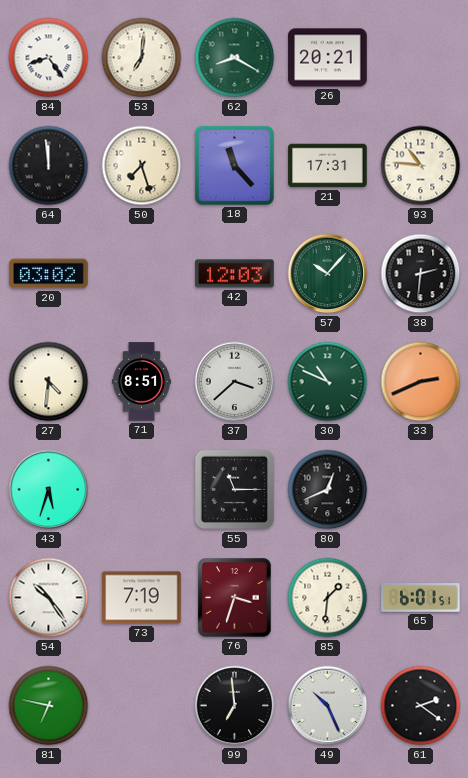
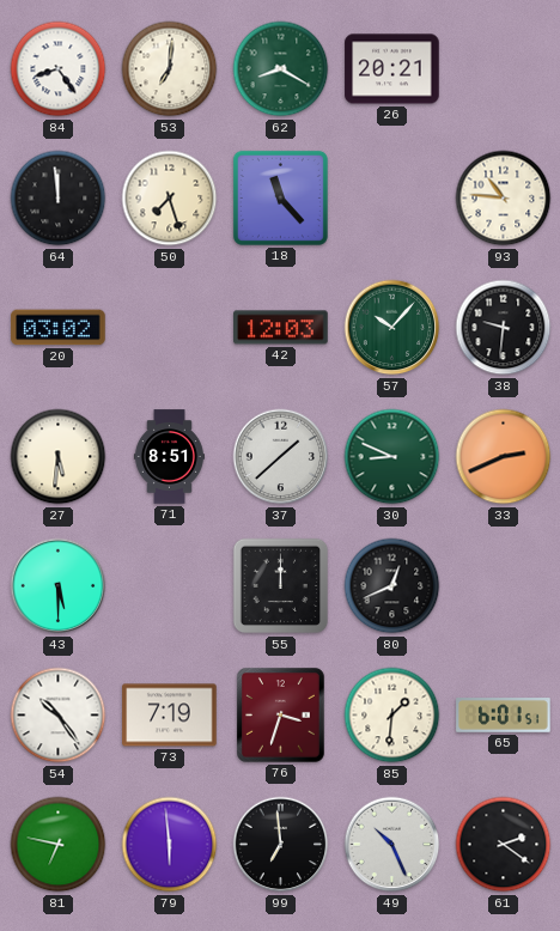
21: 17:31 -> none (328, 166)
38: 2:31 -> 9:31 (504, 328)
27: 4:31 -> 5:31 (59, 457)
37: 3:38 -> 1:38 (281, 457)
30: 10:49 -> 8:49 (392, 457)
43: 5:33 -> 5:30 (59, 586)
55: 11:15 -> 12:00 (281, 586)
79: none -> 5:59 (170, 845)
